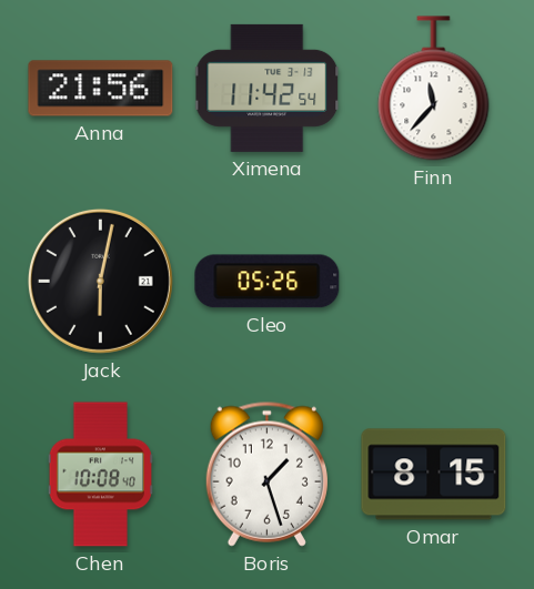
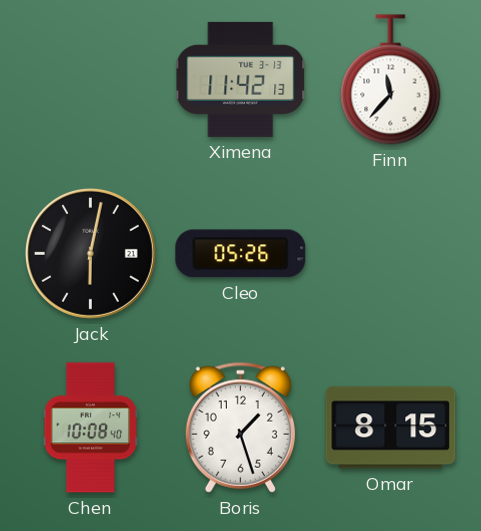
Anna: 21:56 -> none (101, 89)
Ximena: 11:42:54 -> 11:42:13 (241, 79)
